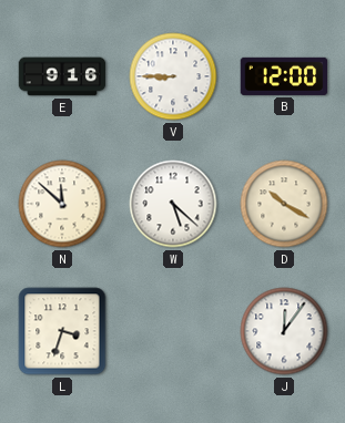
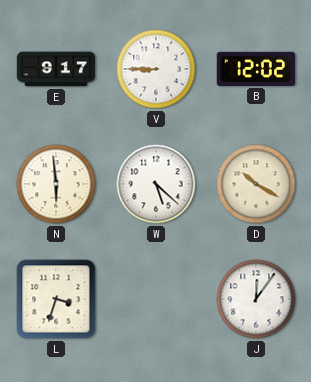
E: 9:16 -> 9:17 (56, 69)
B: 12:00 -> 12:02 (256, 69)
N: 11:52 -> 5:59 (56, 184)
